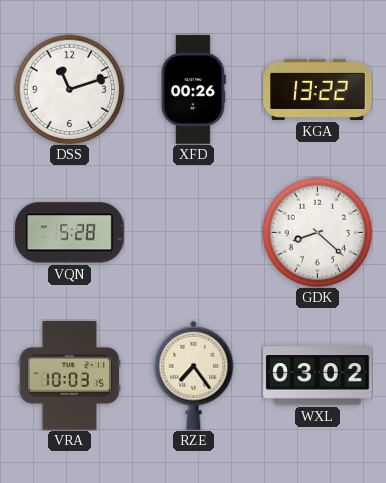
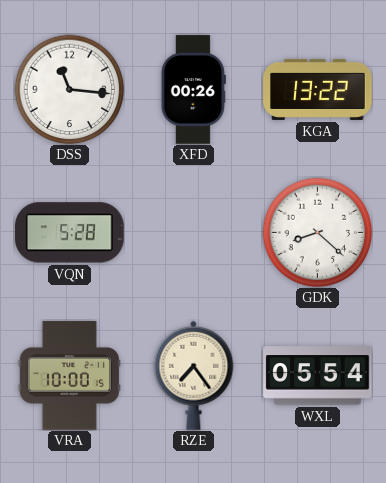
DSS: 11:12 -> 11:16 (69, 89)
VRA: 10:03 -> 10:00 (69, 376)
WXL: 03:02 -> 05:54 (318, 376)
